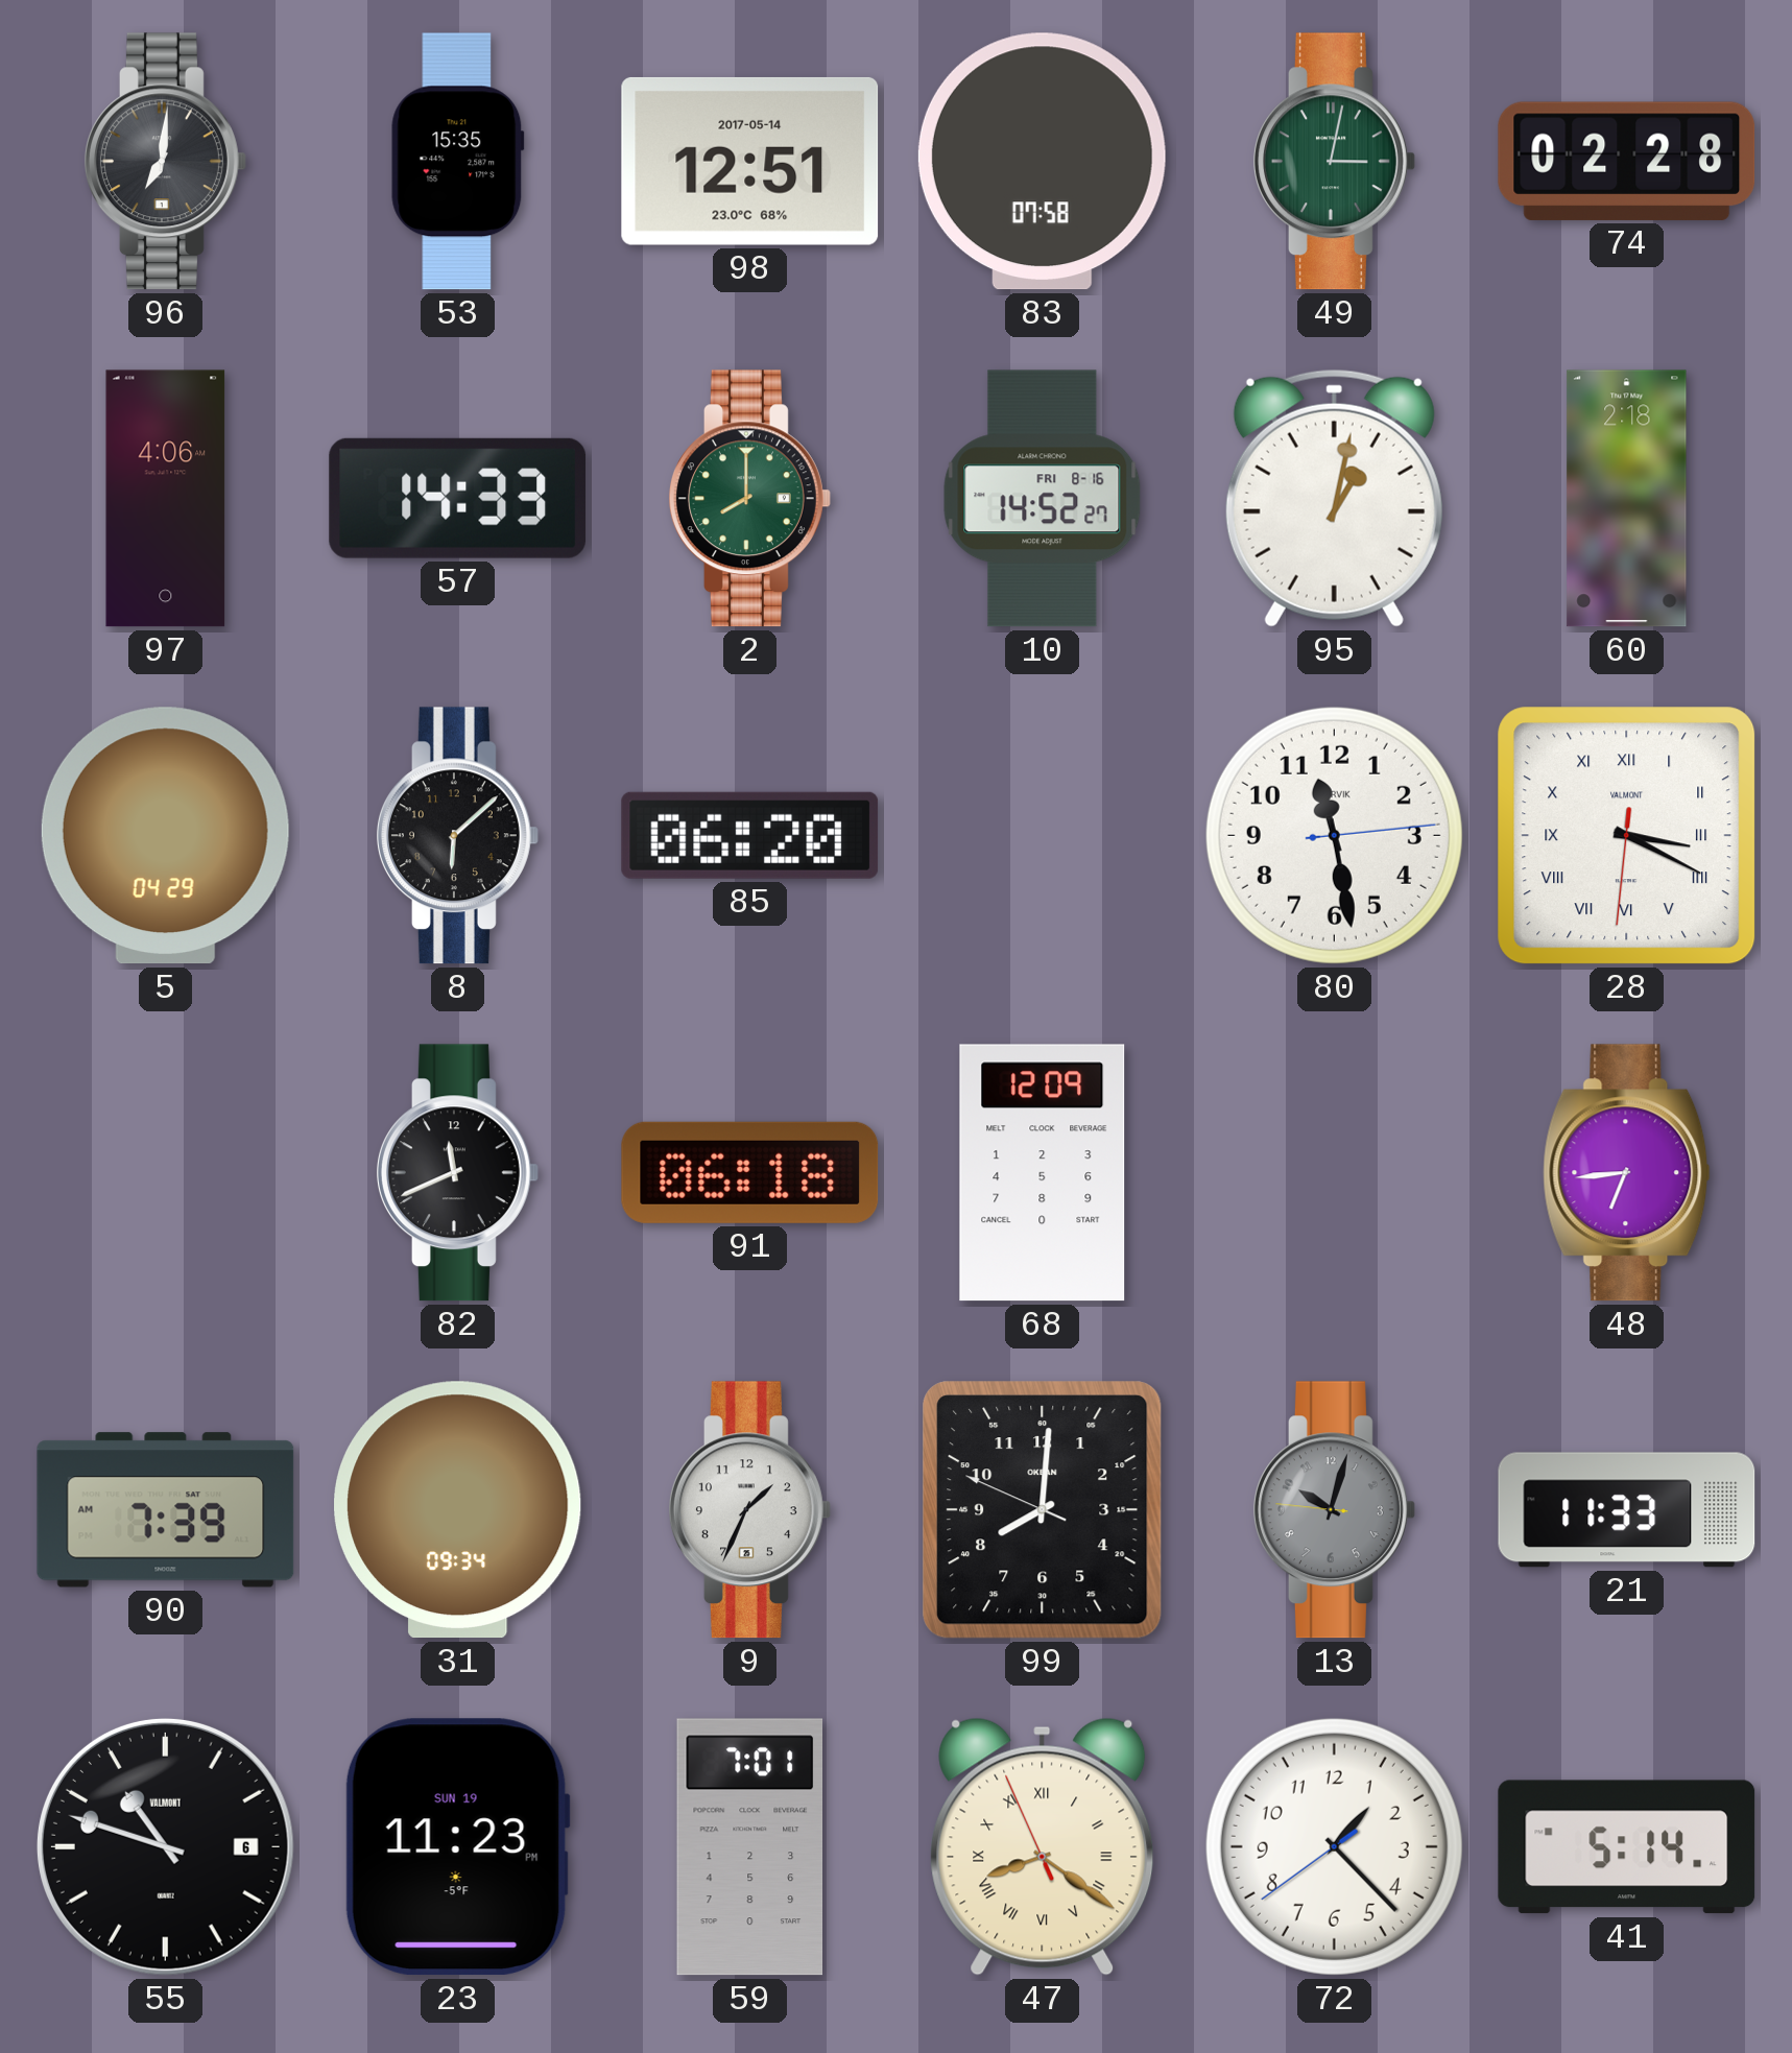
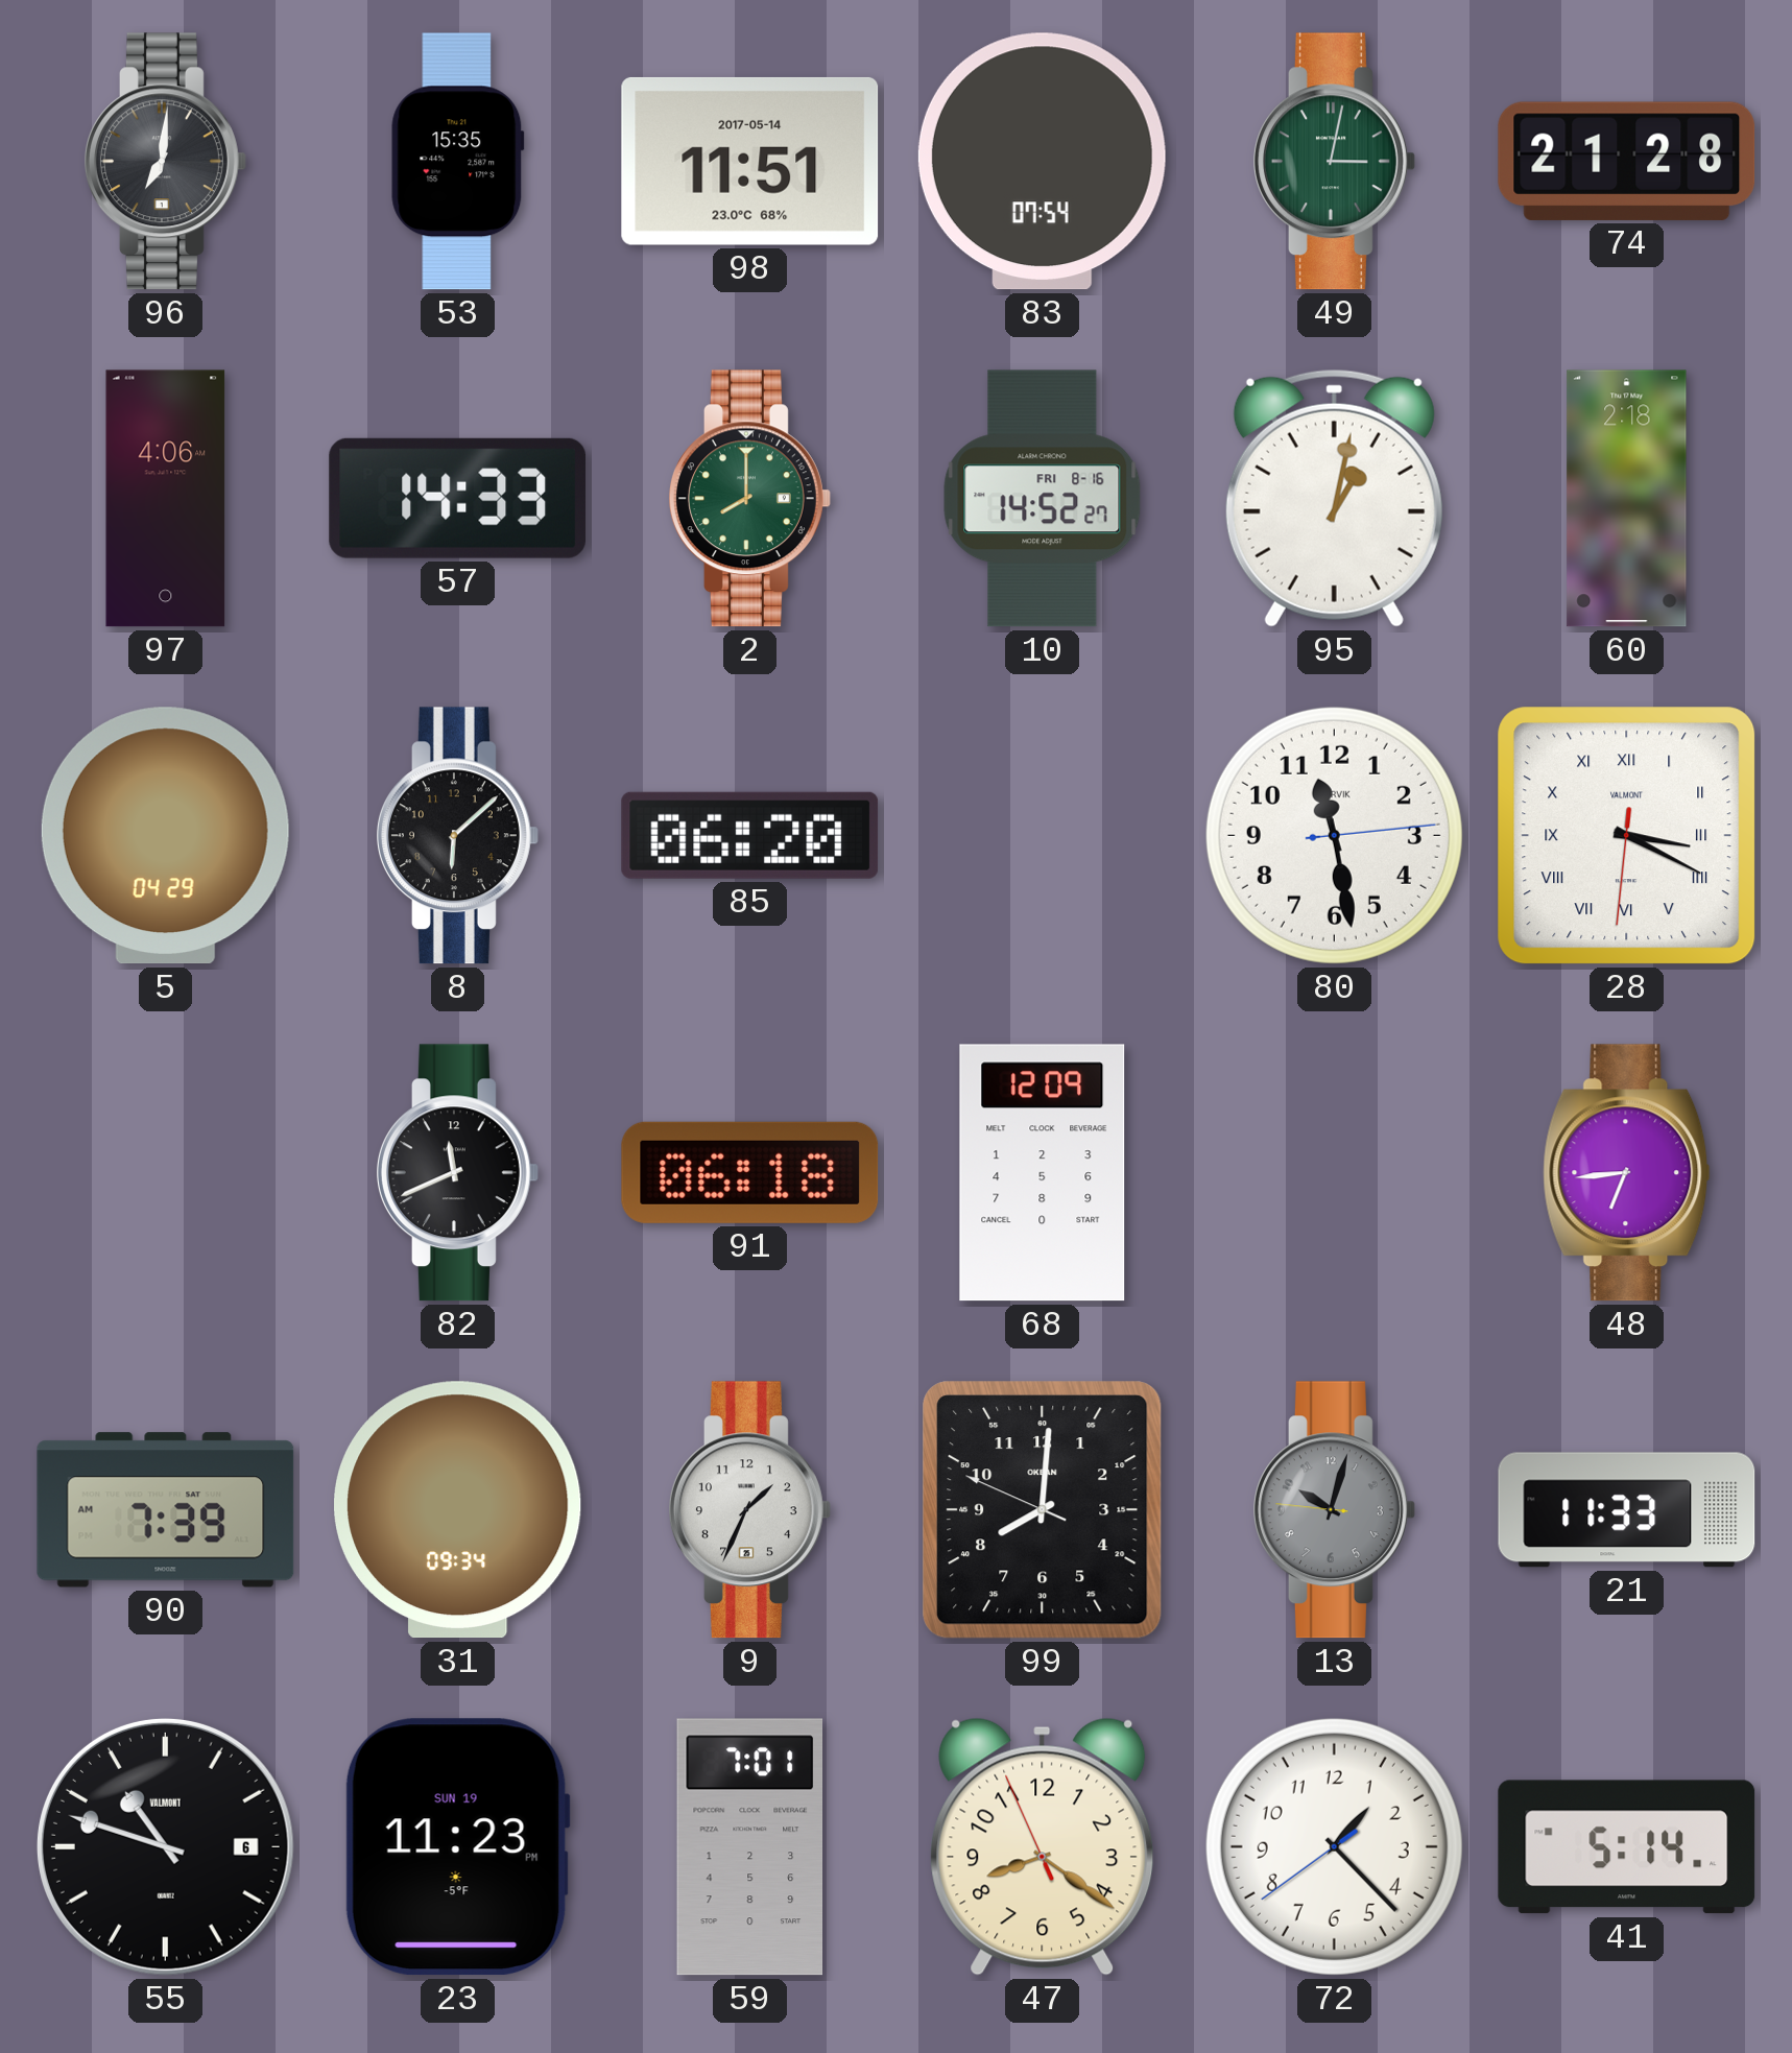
98: 12:51 -> 11:51 (750, 161)
83: 07:58 -> 07:54 (1042, 162)
74: 02:28 -> 21:28 (1627, 161)
47 numerals: Roman -> Arabic (1043, 1846)
